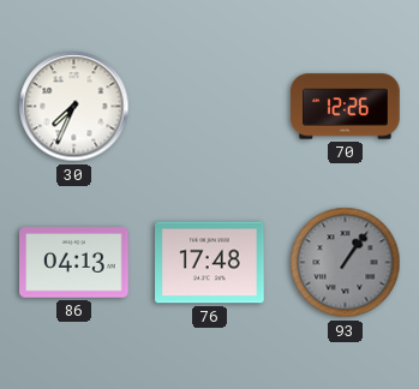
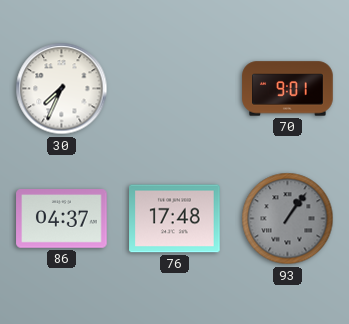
70: 12:26 -> 9:01 (288, 89)
86: 04:13 -> 04:37 (62, 219)
